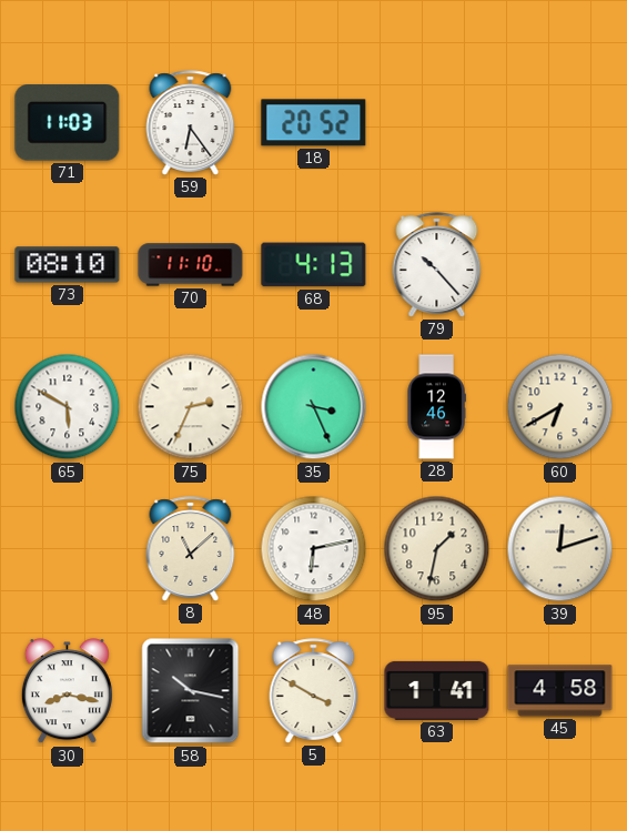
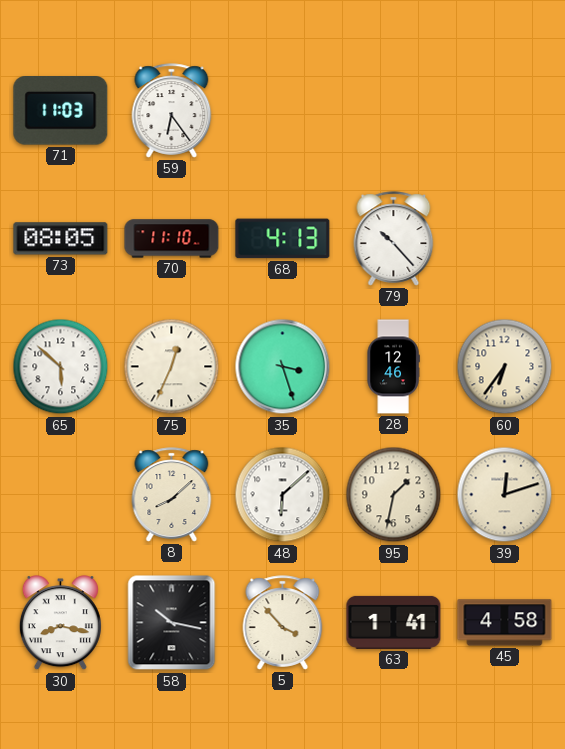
18: 20:52 -> none (314, 123)
73: 08:10 -> 08:05 (61, 239)
65: 5:50 -> 5:52 (61, 367)
75: 2:34 -> 12:34 (172, 367)
35: 3:26 -> 3:27 (283, 367)
60: 6:40 -> 6:36 (505, 367)
8: 11:08 -> 8:08 (172, 495)
48: 6:13 -> 6:08 (283, 495)
5: 3:50 -> 3:53 (283, 623)
